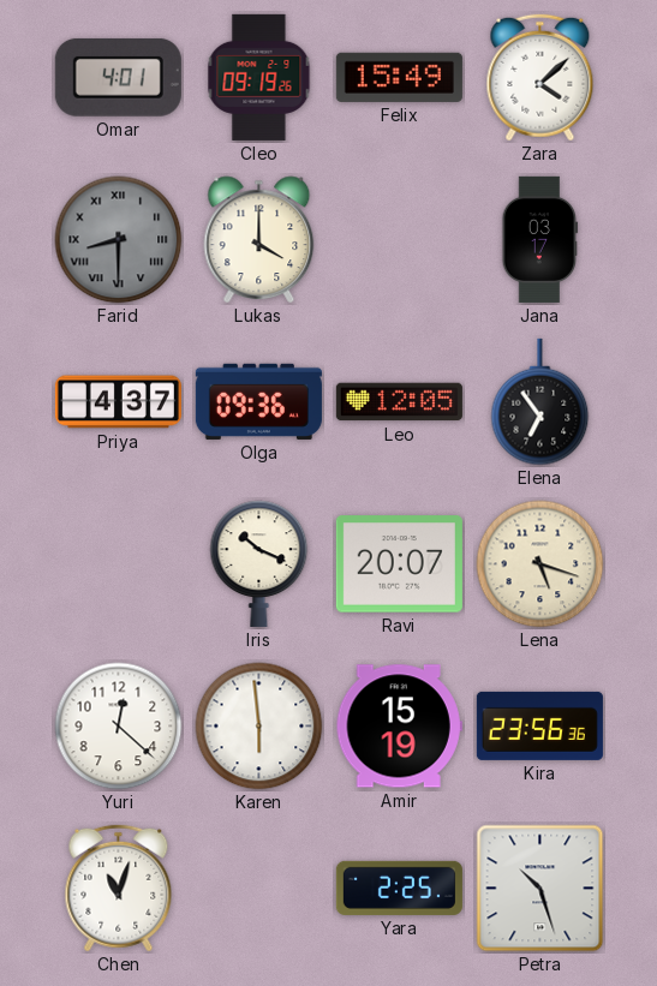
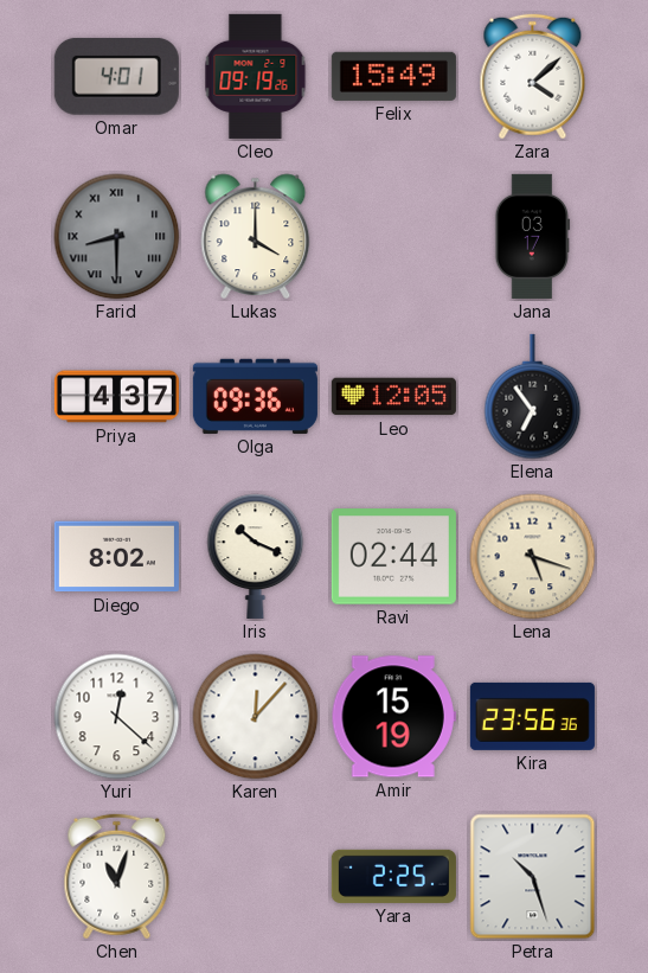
Diego: none -> 8:02 (116, 557)
Ravi: 20:07 -> 02:44 (393, 557)
Karen: 5:59 -> 12:07 (256, 717)
